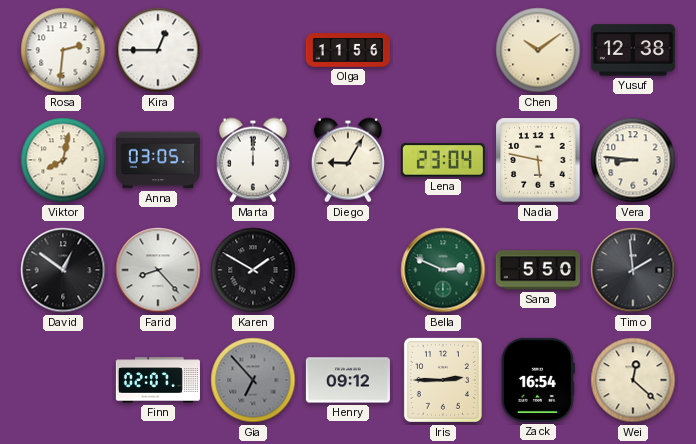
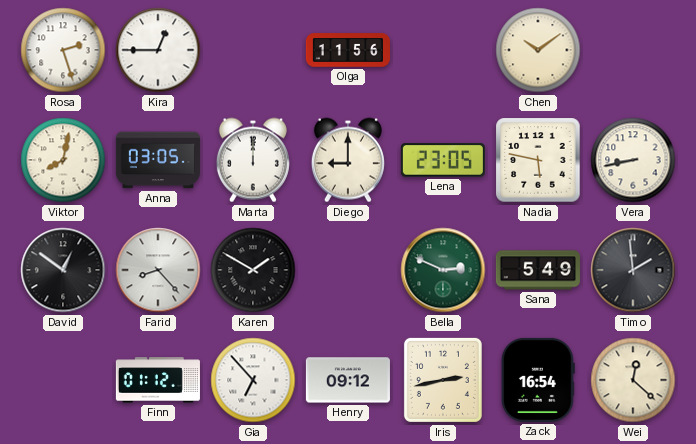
Rosa: 2:31 -> 2:27 (63, 50)
Yusuf: 12:38 -> none (633, 50)
Diego: 9:05 -> 9:00 (348, 160)
Lena: 23:04 -> 23:05 (443, 160)
Vera: 8:46 -> 8:43 (633, 160)
Sana: 5:50 -> 5:49 (538, 270)
Finn: 02:07 -> 01:12 (158, 380)
Gia dial: grey -> white (253, 380)
Iris: 2:45 -> 2:43 (443, 380)
